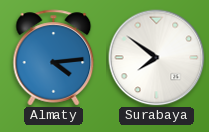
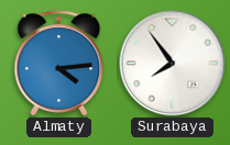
Surabaya: 7:51 -> 7:54 (173, 64)
